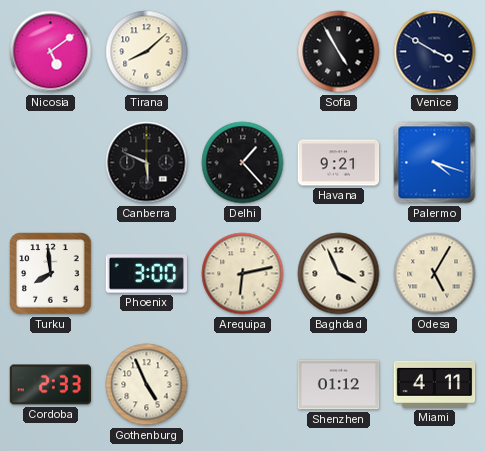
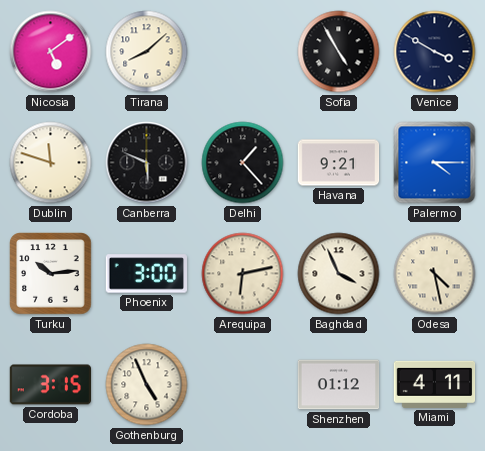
Dublin: none -> 11:48 (51, 163)
Palermo: 4:18 -> 4:15 (435, 163)
Turku: 7:59 -> 10:14 (51, 274)
Odesa: 5:05 -> 4:28 (435, 274)
Cordoba: 2:33 -> 3:15 (51, 385)
